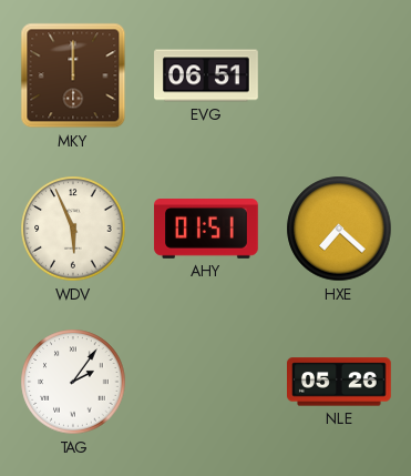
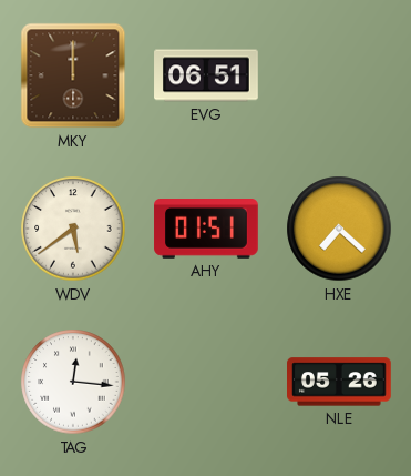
WDV: 5:56 -> 5:39 (73, 229)
TAG: 2:06 -> 12:16 (73, 382)
